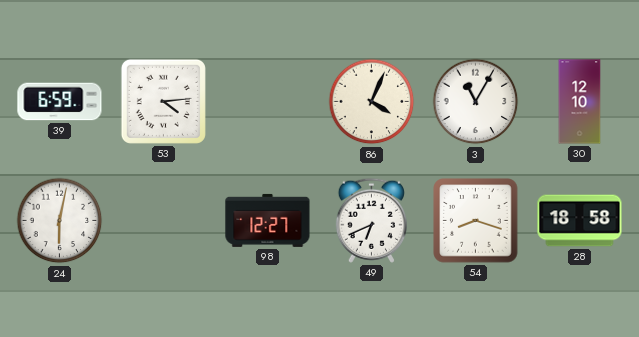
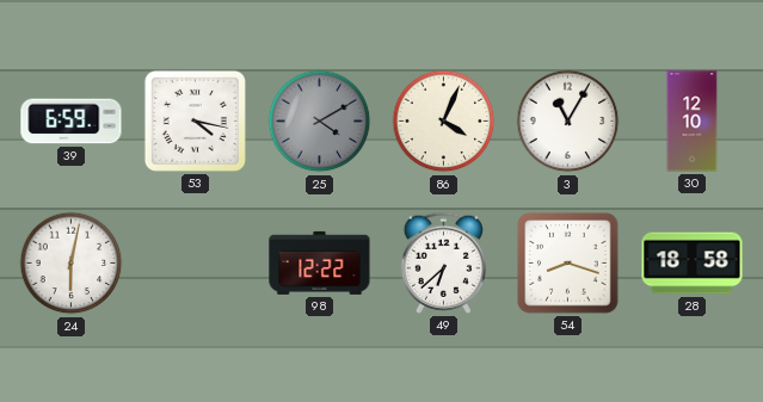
53: 4:14 -> 4:17 (195, 120)
25: none -> 4:10 (320, 122)
98: 12:27 -> 12:22 (320, 262)
49: 6:41 -> 6:38 (443, 262)
